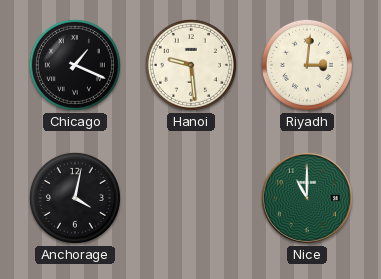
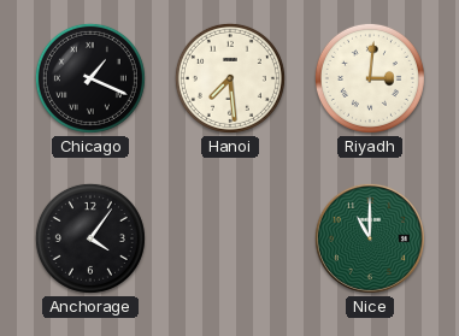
Hanoi: 9:29 -> 7:29 (230, 78)
Anchorage: 4:02 -> 4:06 (90, 238)
